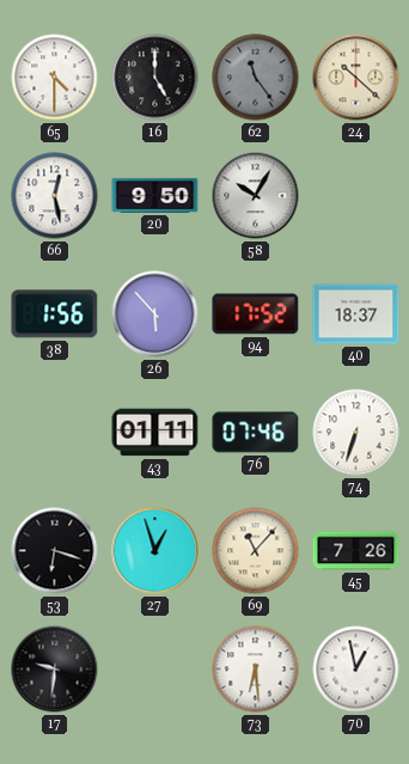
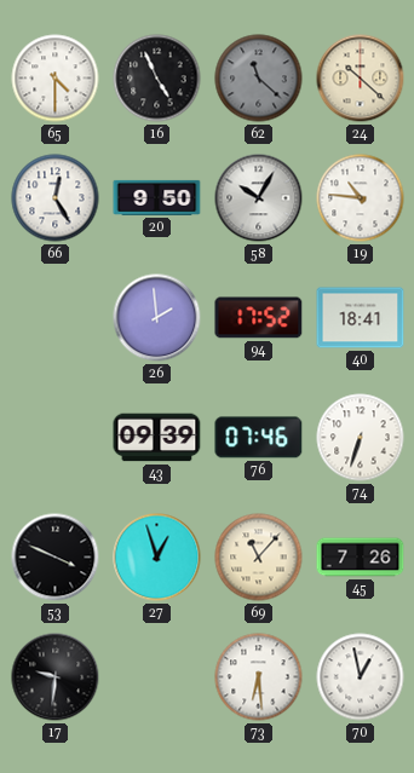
16: 5:00 -> 4:56 (157, 79)
62: 11:24 -> 11:22 (259, 79)
66: 12:28 -> 12:25 (56, 198)
19: none -> 10:46 (361, 198)
38: 1:56 -> none (55, 314)
26: 5:53 -> 1:59 (157, 318)
40: 18:37 -> 18:41 (361, 318)
43: 01:11 -> 09:39 (157, 438)
53: 6:18 -> 3:49 (56, 558)
